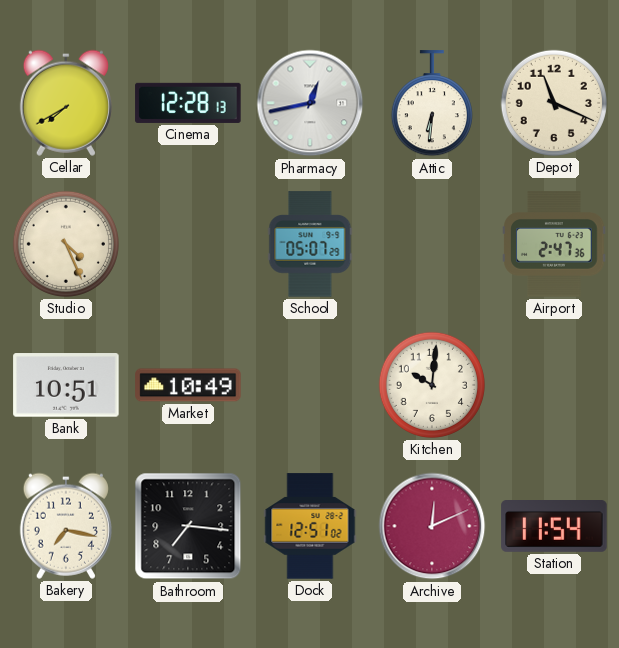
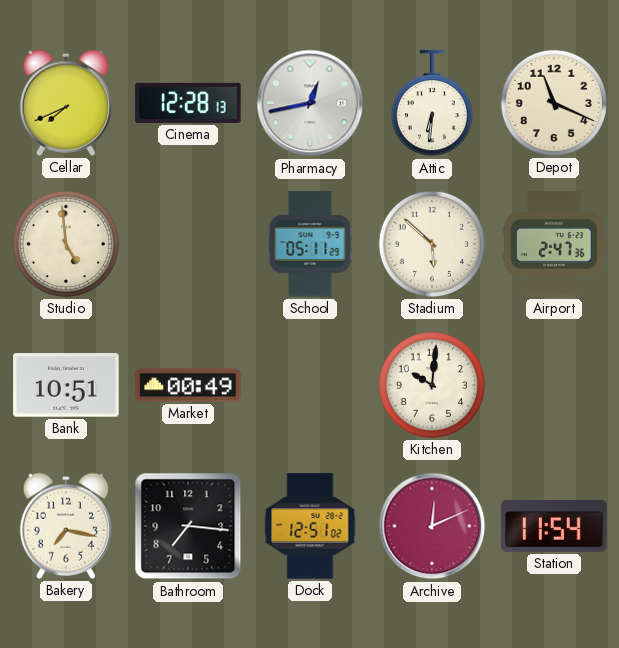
Cellar: 7:40 -> 7:41 (66, 103)
Studio: 4:26 -> 4:59 (66, 244)
School: 05:07 -> 05:11 (310, 244)
Stadium: none -> 5:52 (432, 244)
Market: 10:49 -> 00:49 (188, 385)
